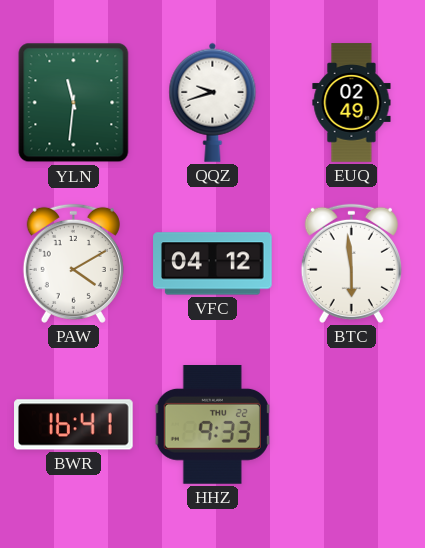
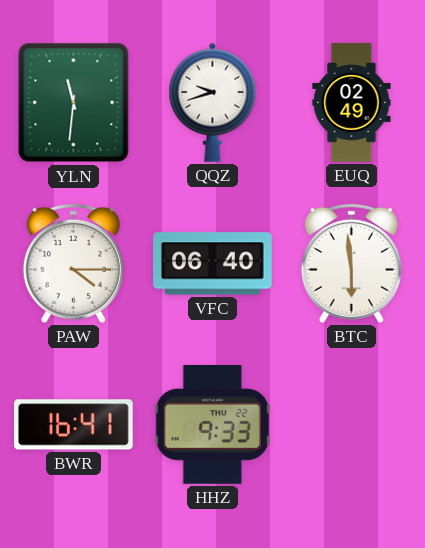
PAW: 4:10 -> 4:15 (73, 263)
VFC: 04:12 -> 06:40 (213, 264)
